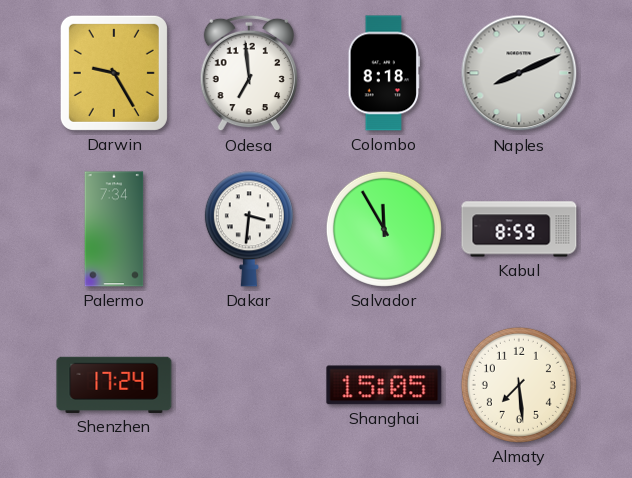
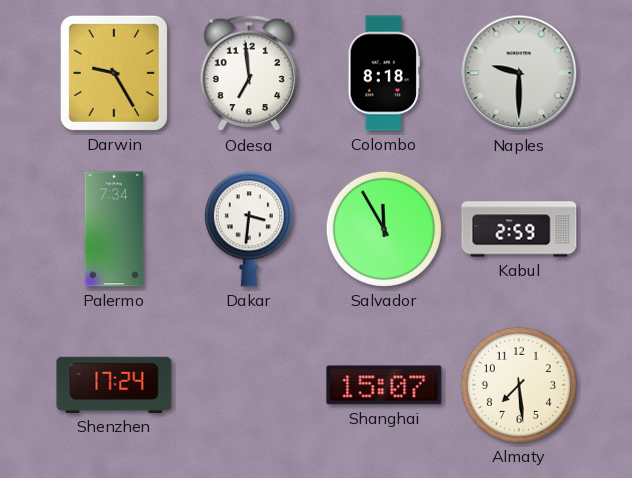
Naples: 8:11 -> 9:30 (519, 73)
Kabul: 8:59 -> 2:59 (519, 229)
Shanghai: 15:05 -> 15:07 (384, 385)
